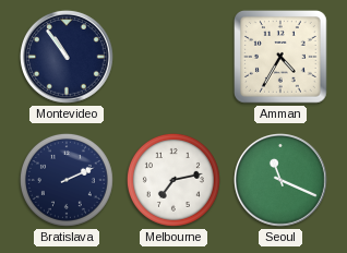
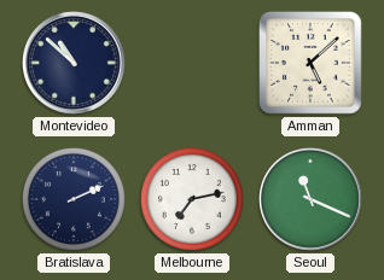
Montevideo: 10:54 -> 10:52 (75, 64)
Amman: 4:35 -> 5:08 (312, 64)
